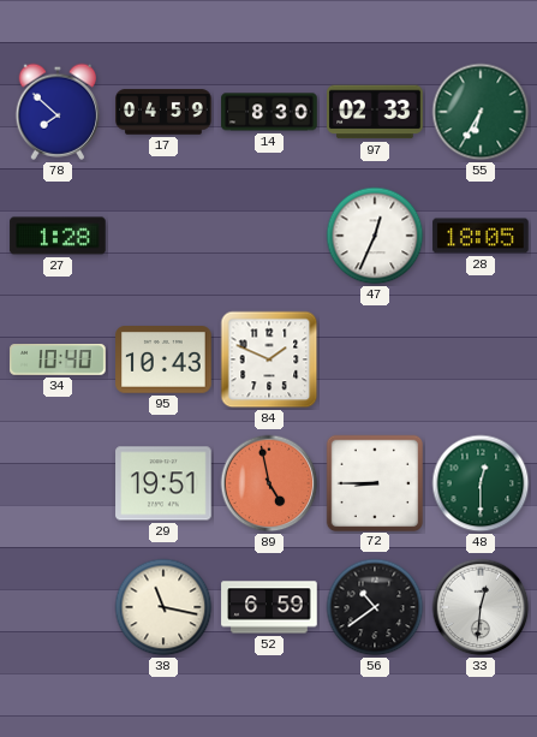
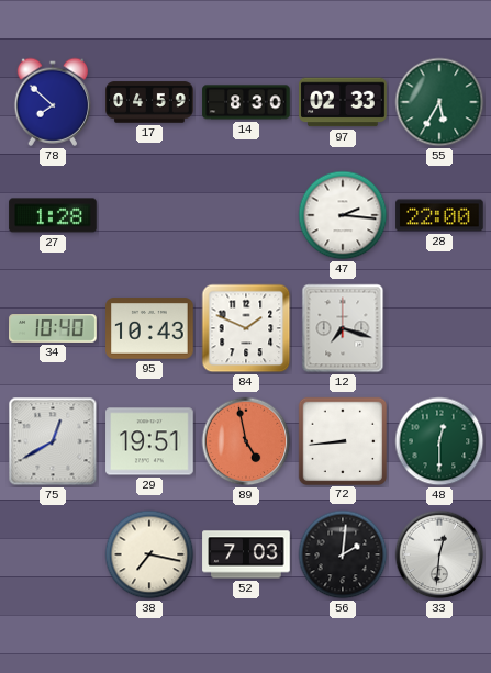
55: 6:35 -> 5:35 (439, 102)
47: 12:34 -> 2:16 (343, 215)
28: 18:05 -> 22:00 (439, 215)
12: none -> 7:18 (343, 328)
75: none -> 12:40 (53, 441)
72: 8:45 -> 8:44 (342, 440)
38: 11:17 -> 7:17 (149, 554)
52: 6:59 -> 7:03 (246, 554)
56: 10:39 -> 2:01 (343, 554)
